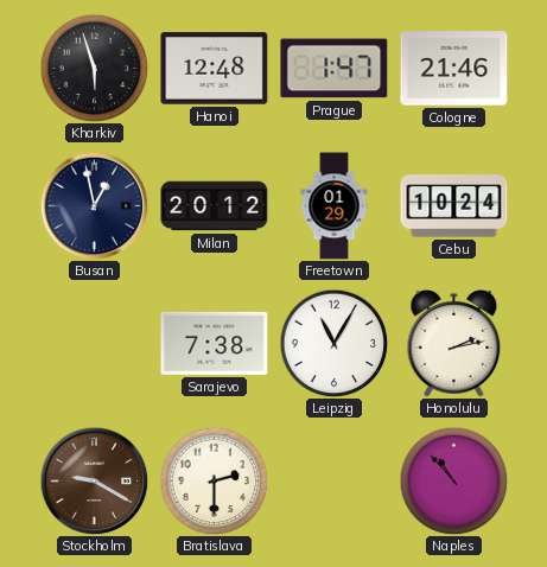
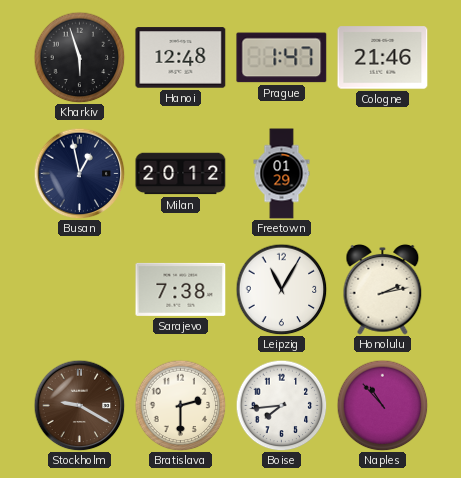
Cebu: 10:24 -> none (454, 206)
Boise: none -> 7:44 (281, 405)
